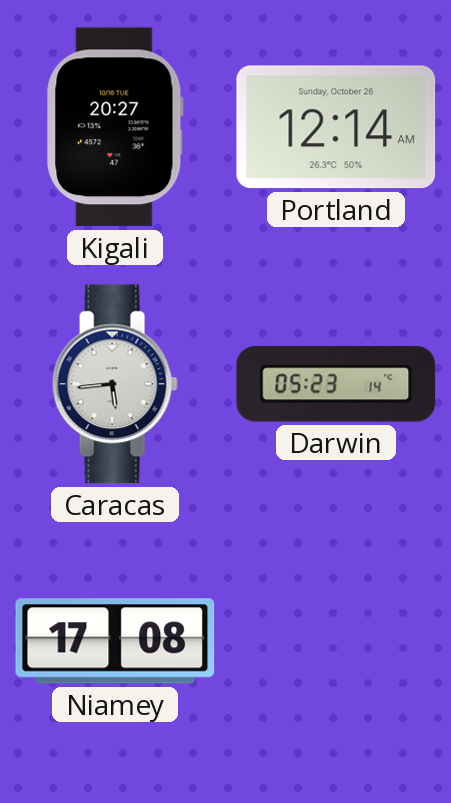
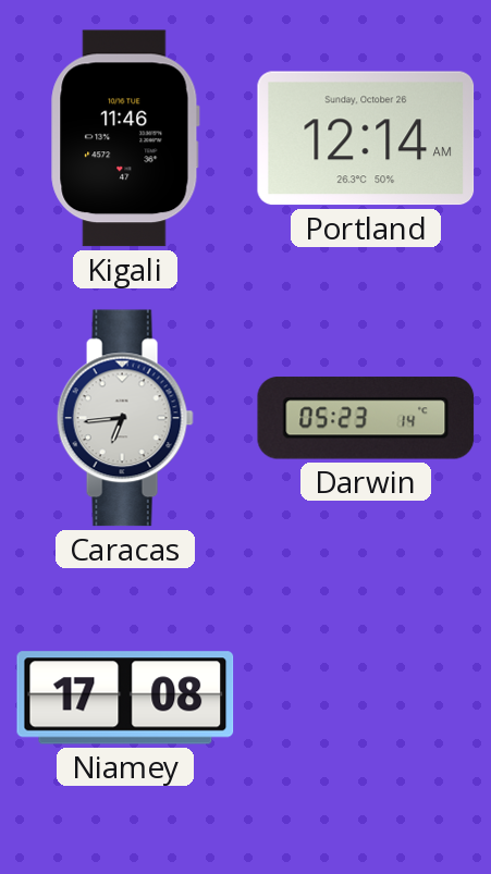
Kigali: 20:27 -> 11:46 (125, 138)
Caracas: 5:44 -> 6:44 (125, 418)
